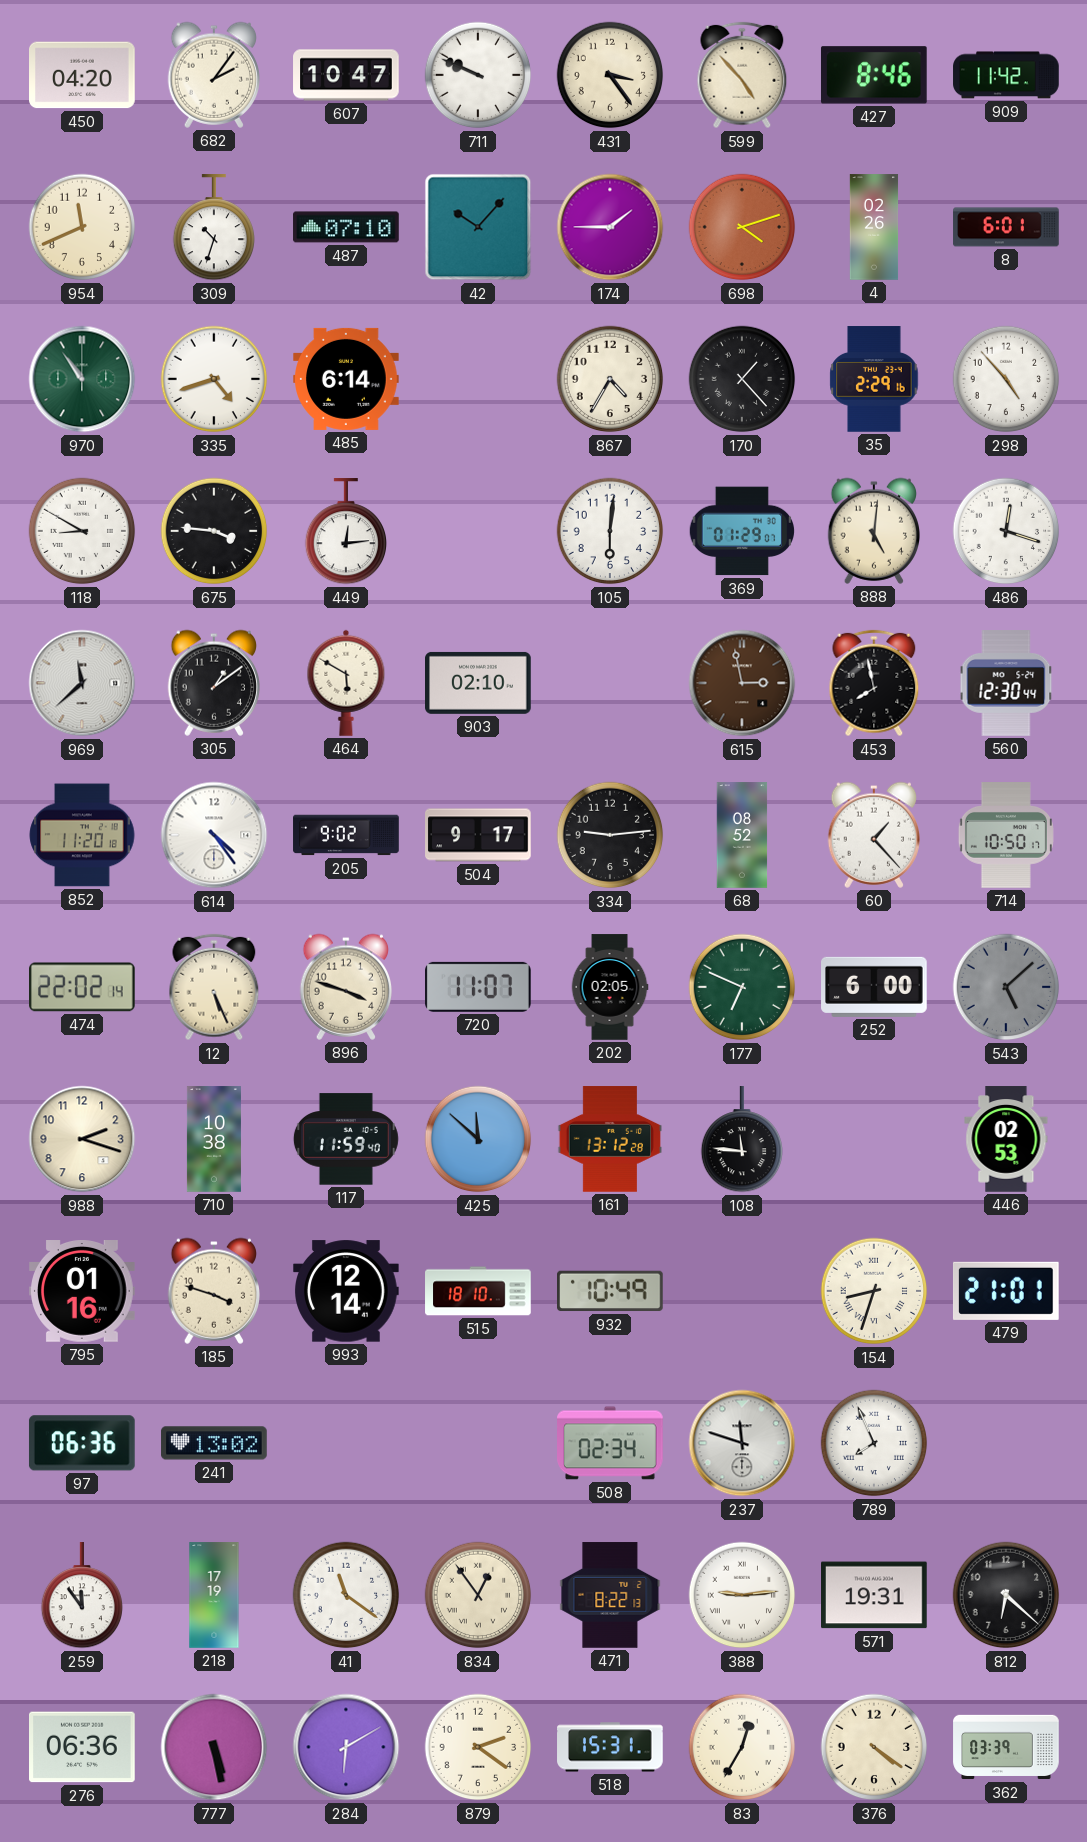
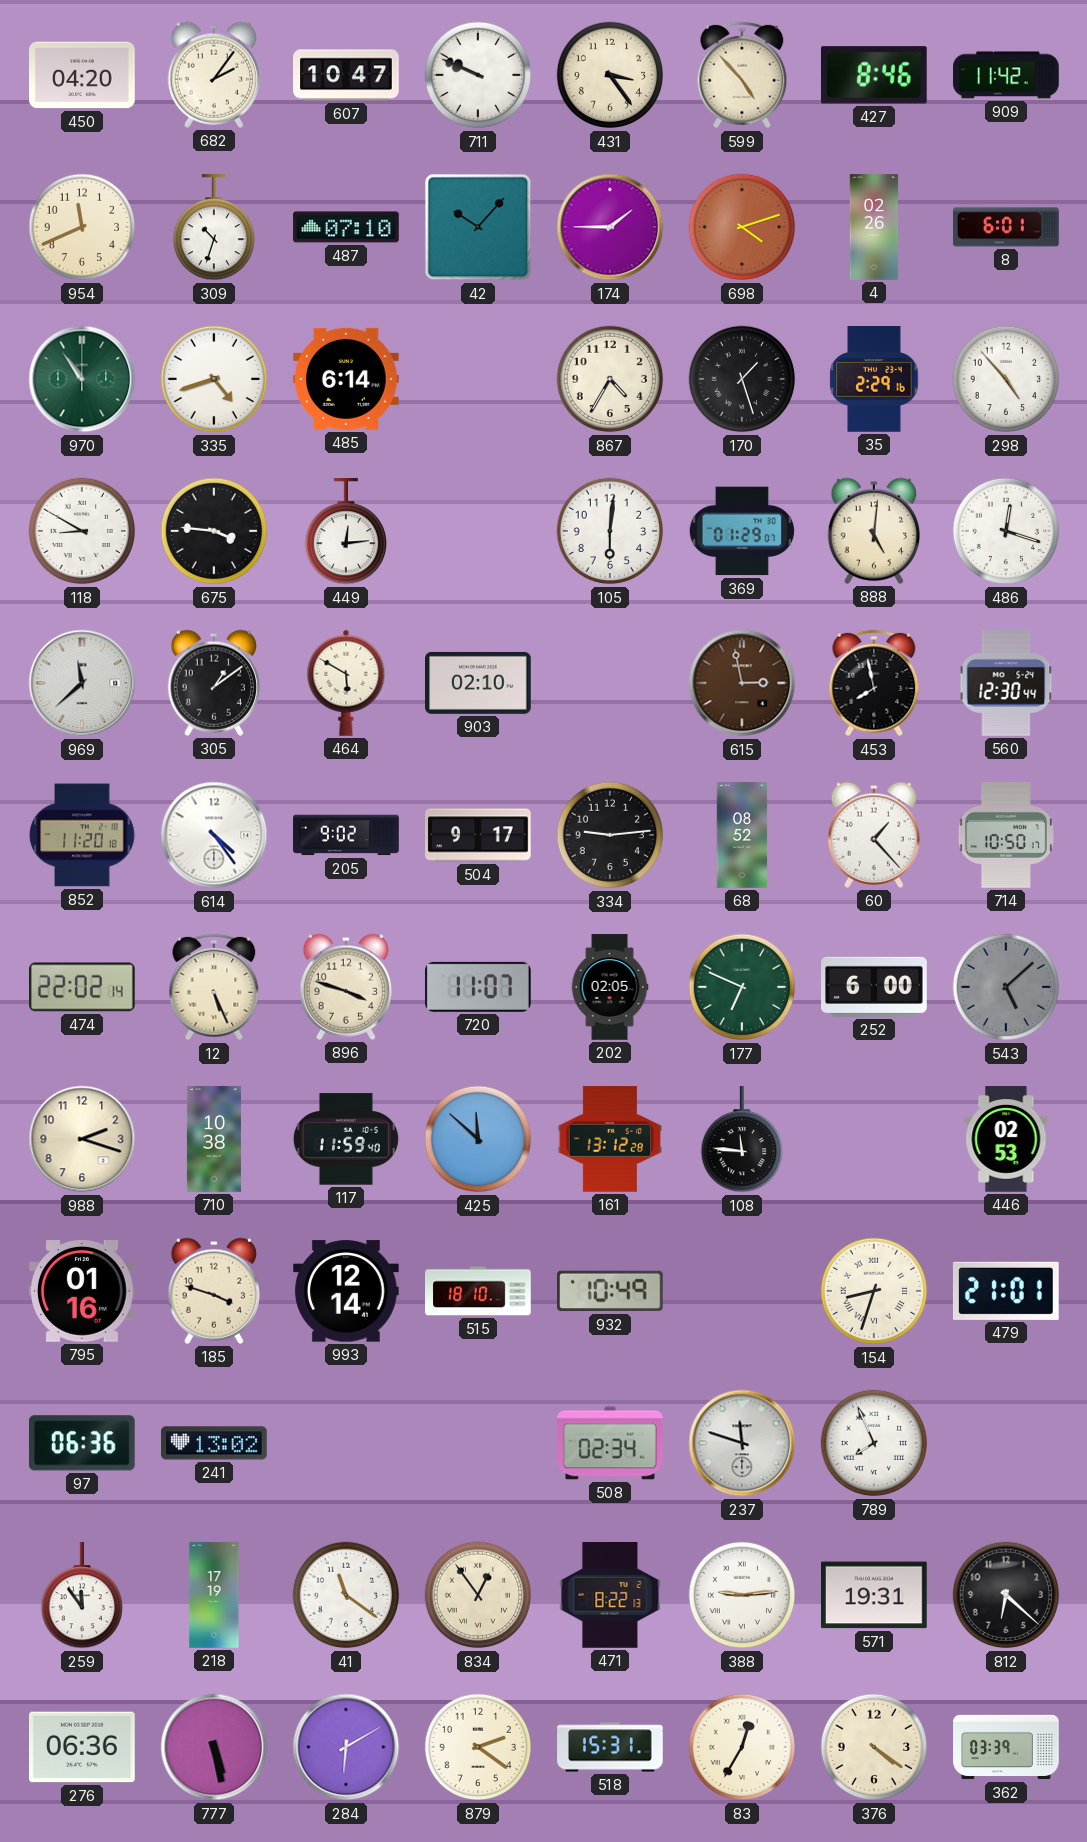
170: 1:23 -> 1:27 (742, 379)
